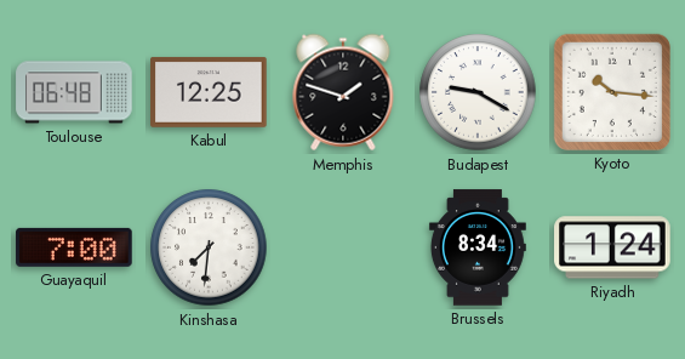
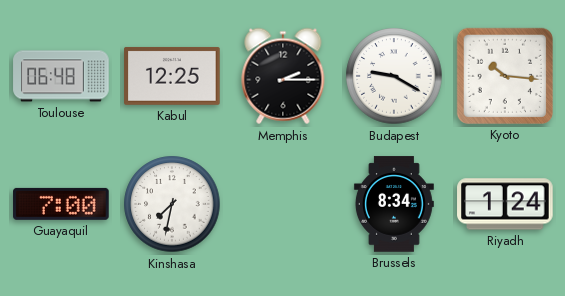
Memphis: 1:48 -> 2:15 (283, 76)
Kinshasa: 7:31 -> 7:32 (172, 204)
